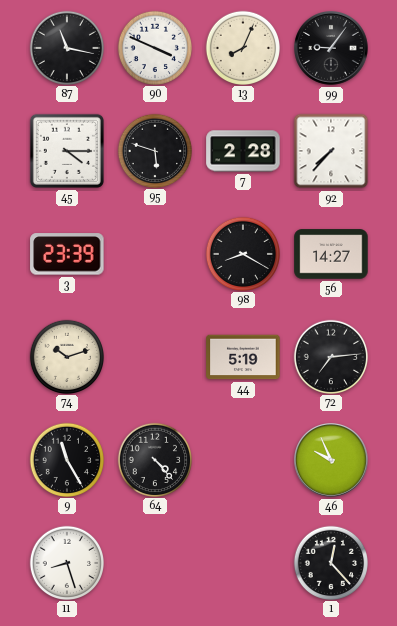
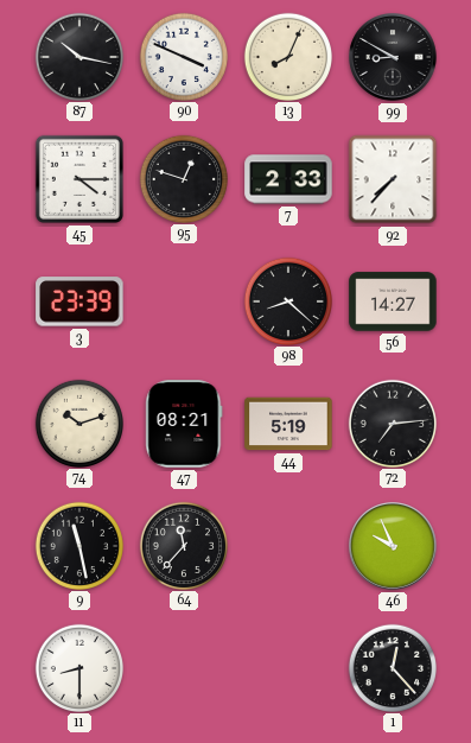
87: 11:17 -> 10:17 (78, 56)
99: 9:06 -> 8:50 (394, 58)
95: 5:48 -> 12:48 (183, 178)
7: 2:28 -> 2:33 (288, 179)
98: 8:20 -> 8:22 (287, 300)
47: none -> 08:21 (184, 424)
9: 11:25 -> 11:28 (78, 545)
64: 4:23 -> 11:37 (183, 545)
11: 8:27 -> 8:30 (78, 667)
